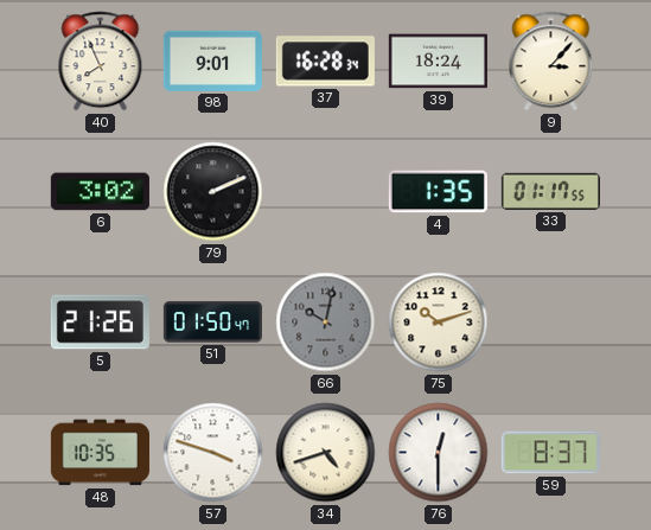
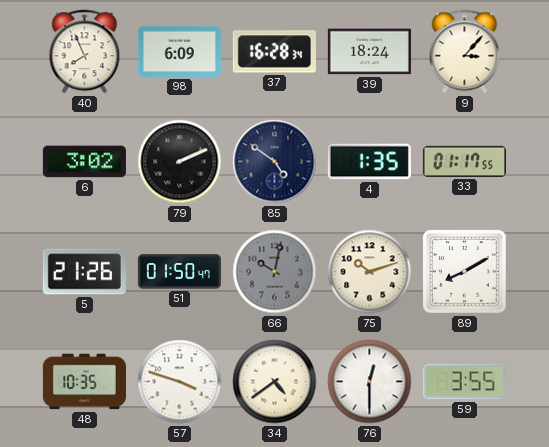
98: 9:01 -> 6:09 (179, 51)
85: none -> 4:51 (275, 162)
89: none -> 8:10 (464, 271)
34: 4:42 -> 4:39 (275, 382)
59: 8:37 -> 3:55 (464, 382)
